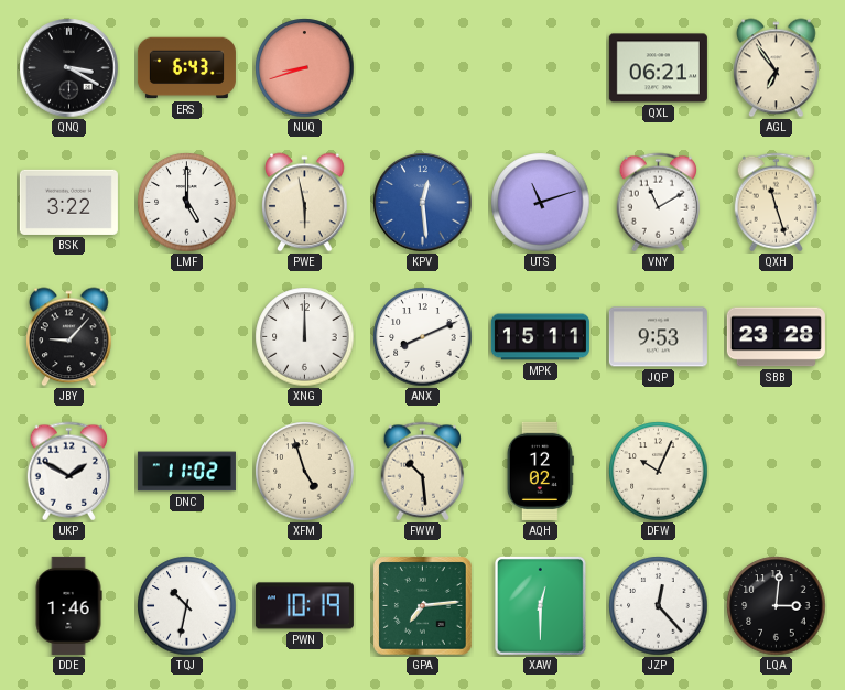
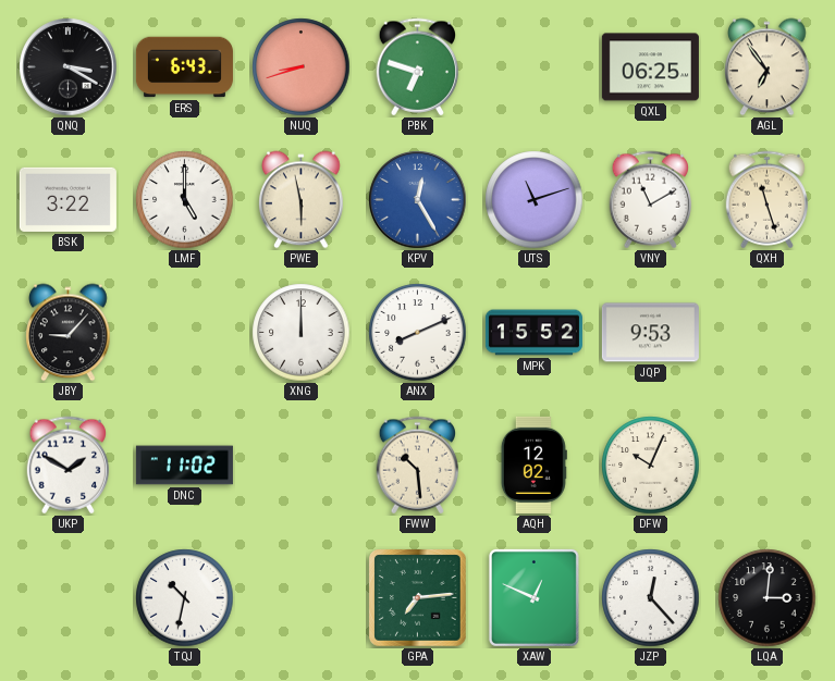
PBK: none -> 6:48 (418, 67)
QXL: 06:21 -> 06:25 (650, 67)
KPV: 12:29 -> 12:25 (418, 200)
MPK: 15:11 -> 15:52 (533, 333)
SBB: 23:28 -> none (776, 337)
XFM: 4:57 -> none (305, 472)
DDE: 1:46 -> none (68, 605)
PWN: 10:19 -> none (304, 606)
XAW: 12:30 -> 12:49 (533, 597)
